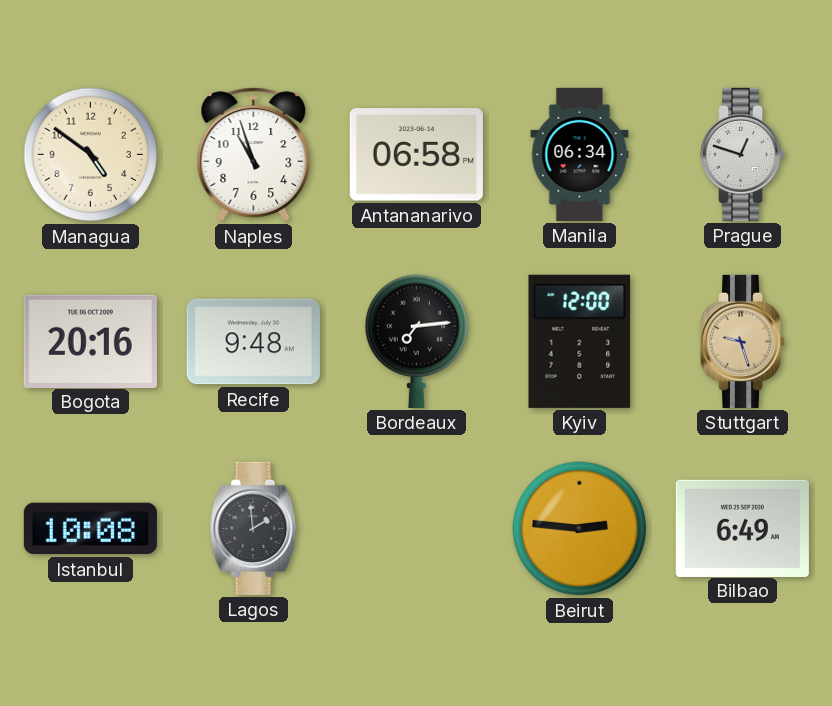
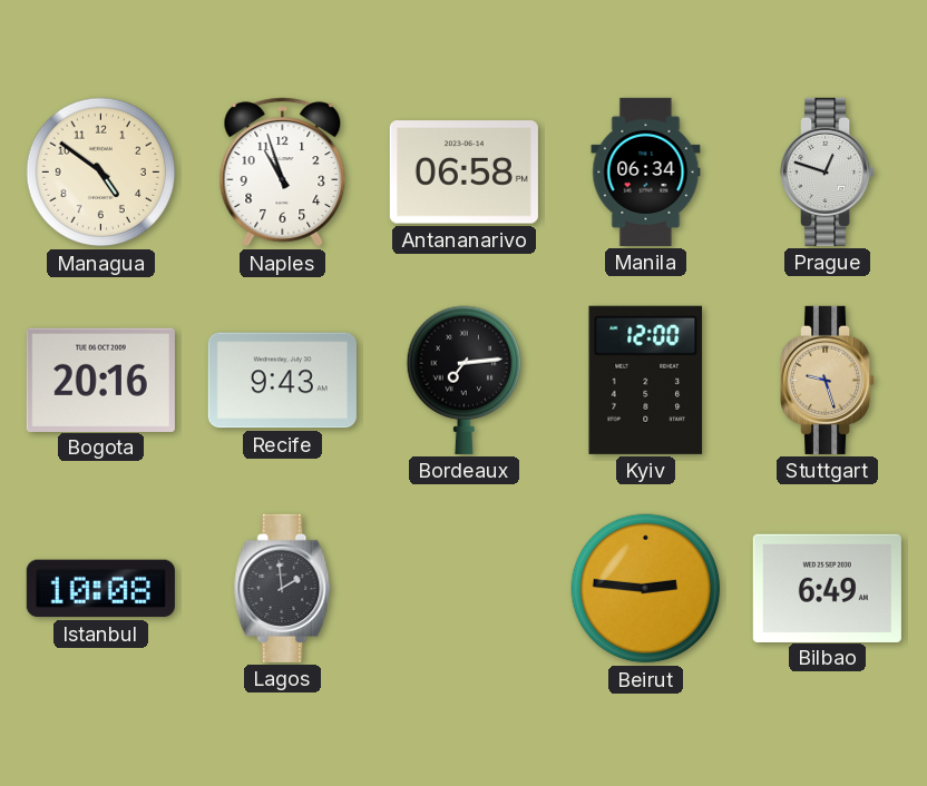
Recife: 9:48 -> 9:43 (282, 381)
